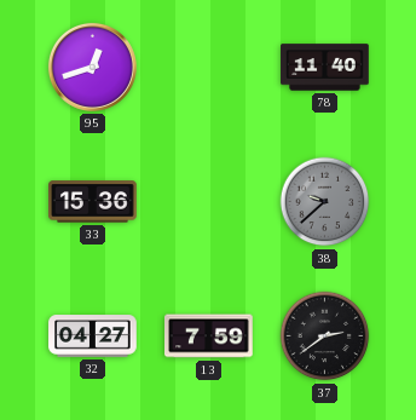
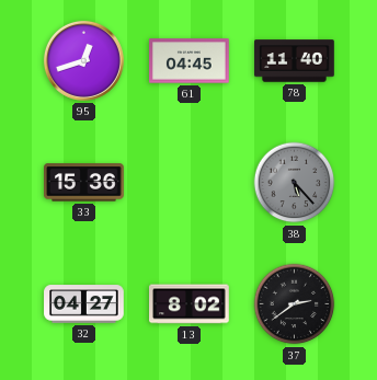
61: none -> 04:45 (190, 61)
38: 9:38 -> 5:23 (295, 183)
13: 7:59 -> 8:02 (190, 304)
